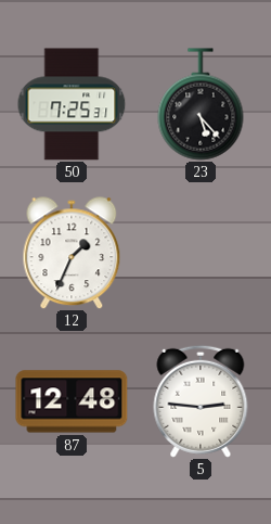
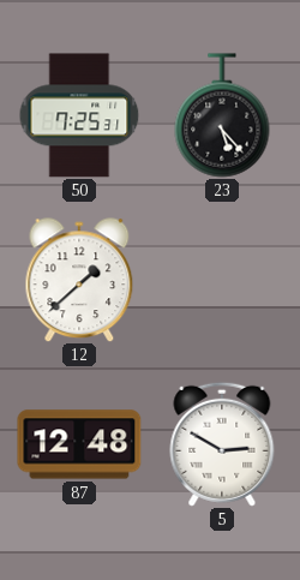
12: 1:34 -> 1:38 (79, 280)
5: 2:46 -> 2:50 (222, 444)
